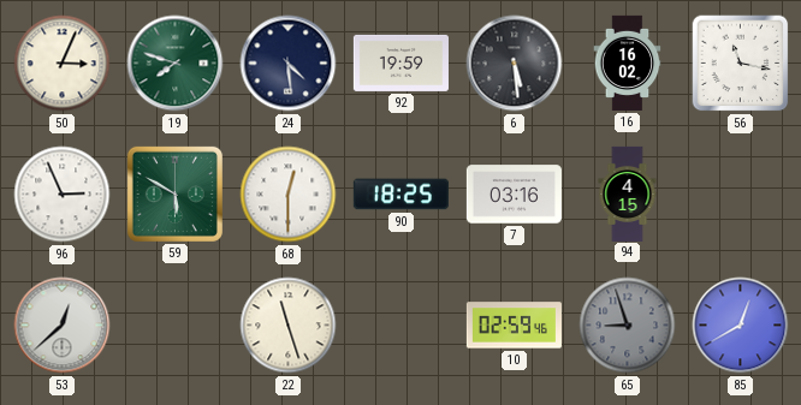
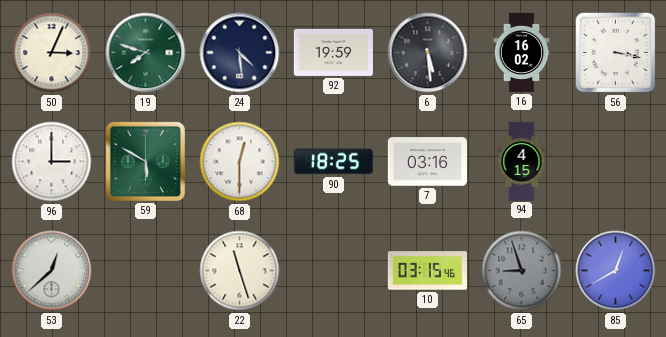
56: 11:17 -> 3:17 (616, 53)
96: 2:56 -> 3:00 (52, 162)
10: 02:59 -> 03:15 (427, 271)
